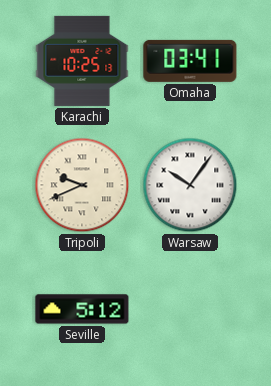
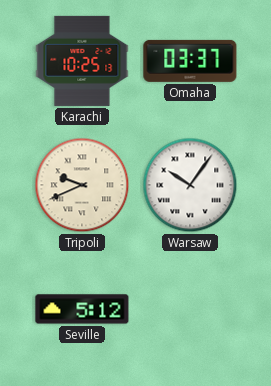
Omaha: 03:41 -> 03:37 (190, 61)
